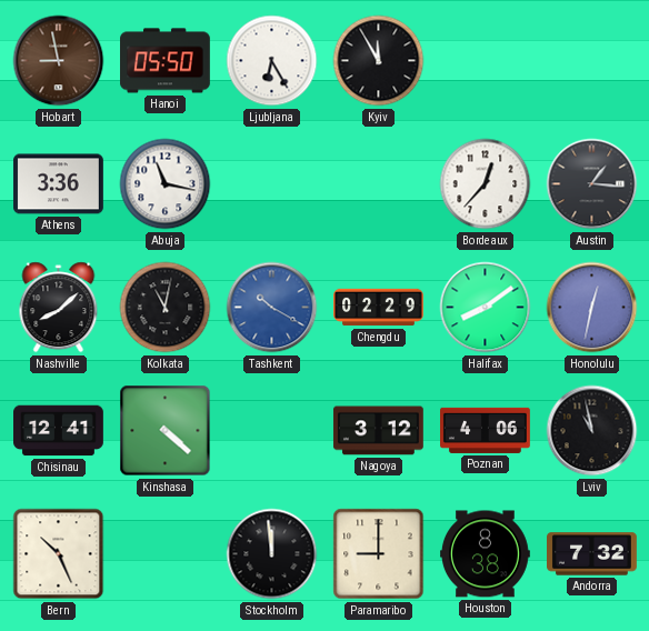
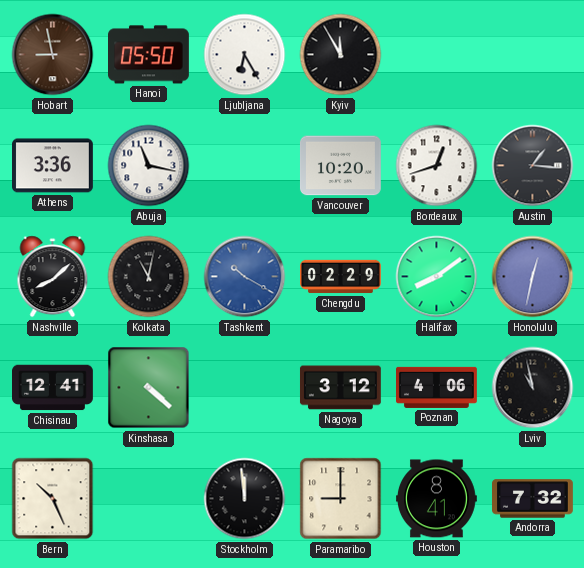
Vancouver: none -> 10:20 (341, 166)
Bordeaux: 12:37 -> 12:42 (437, 166)
Houston: 8:38 -> 8:41 (437, 499)
